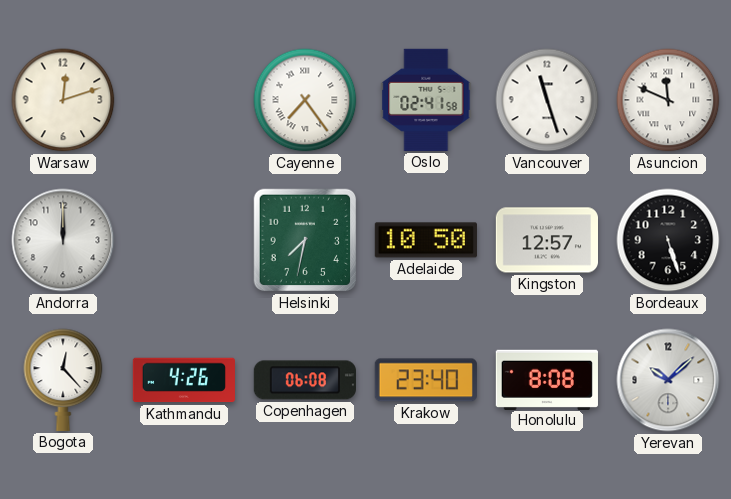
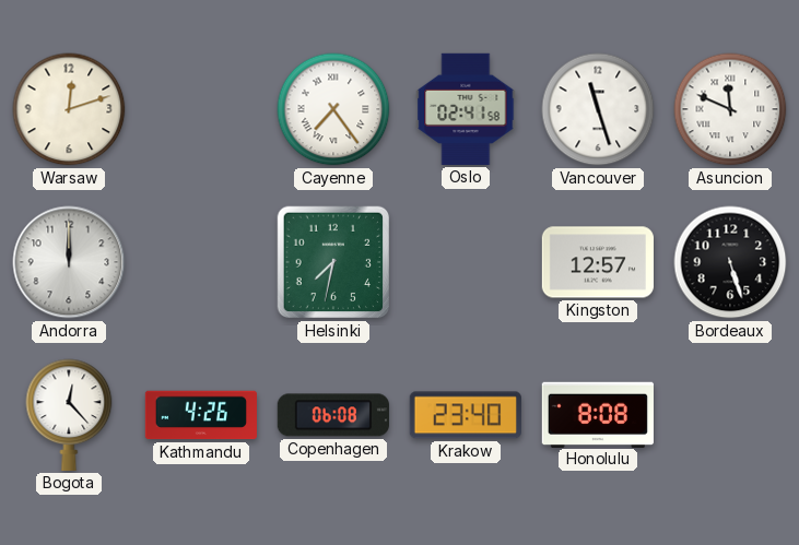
Adelaide: 10:50 -> none (426, 240)
Yerevan: 10:08 -> none (668, 380)
